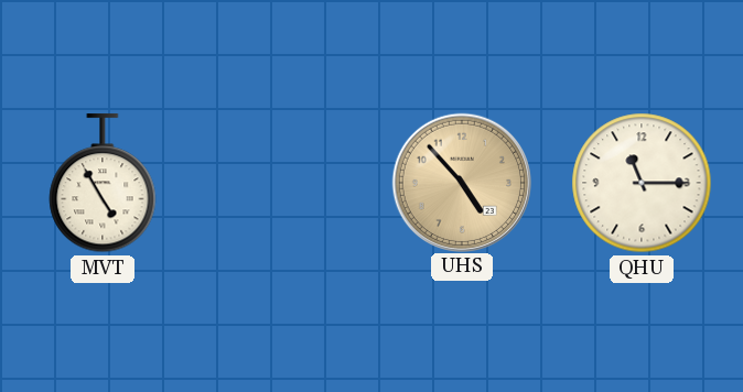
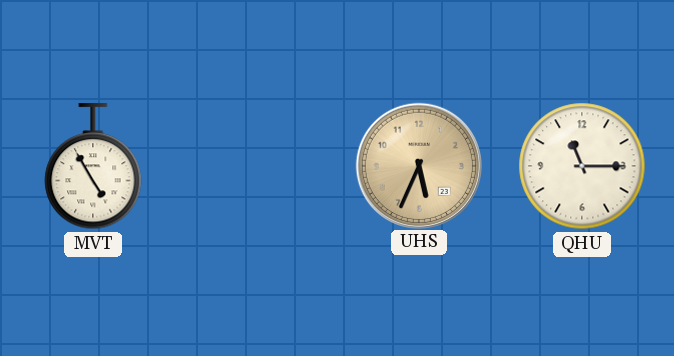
UHS: 4:53 -> 5:34 (418, 165)
